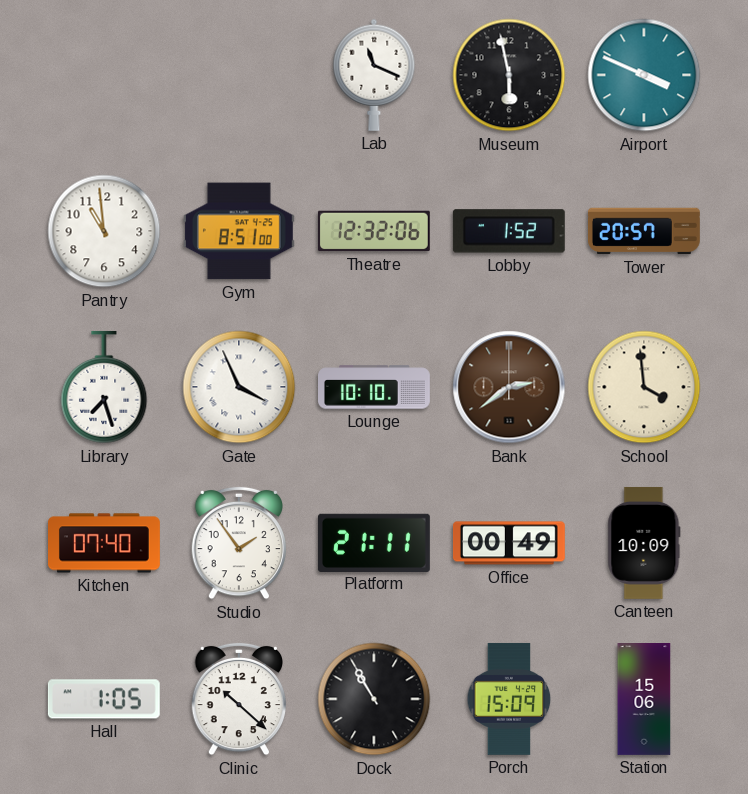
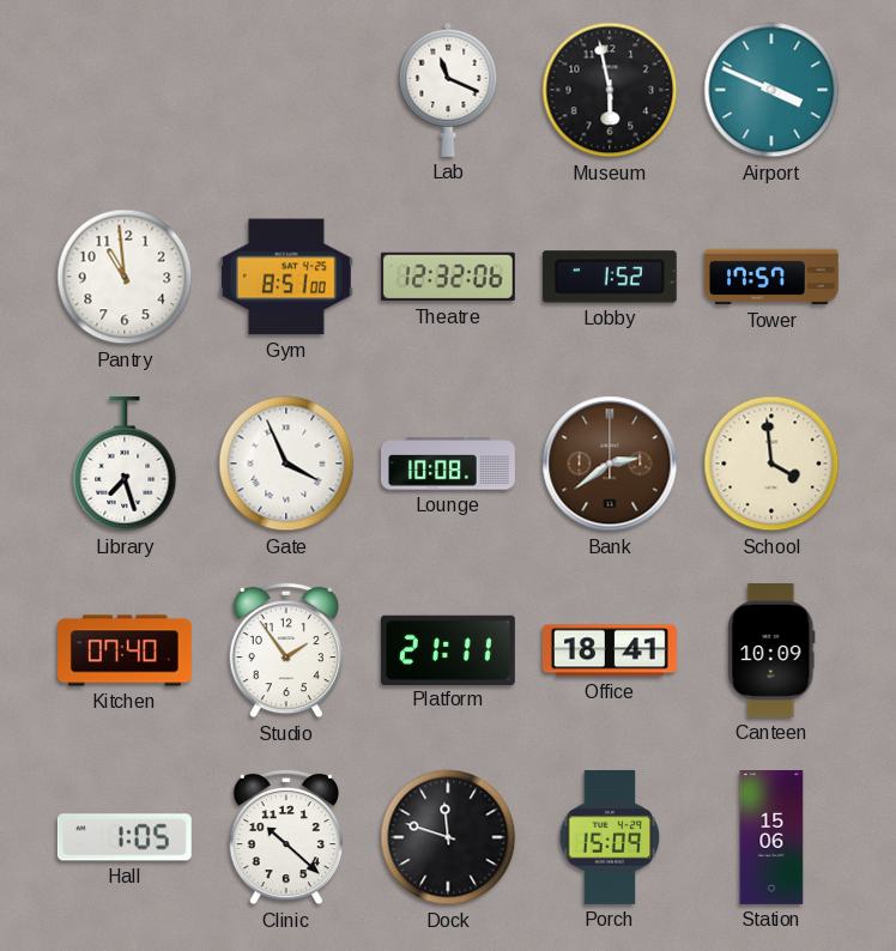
Tower: 20:57 -> 17:57 (771, 277)
Lounge: 10:10 -> 10:08 (449, 464)
Office: 00:49 -> 18:41 (610, 650)
Dock: 10:55 -> 11:48 (448, 837)
